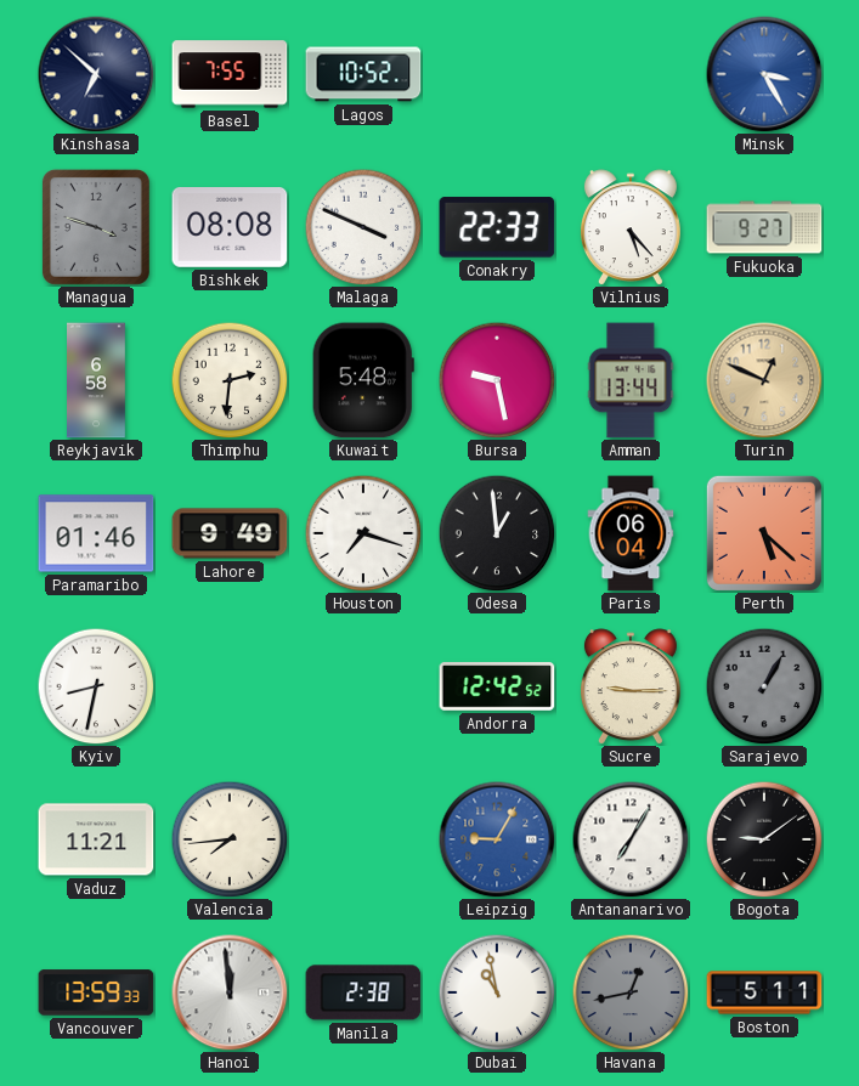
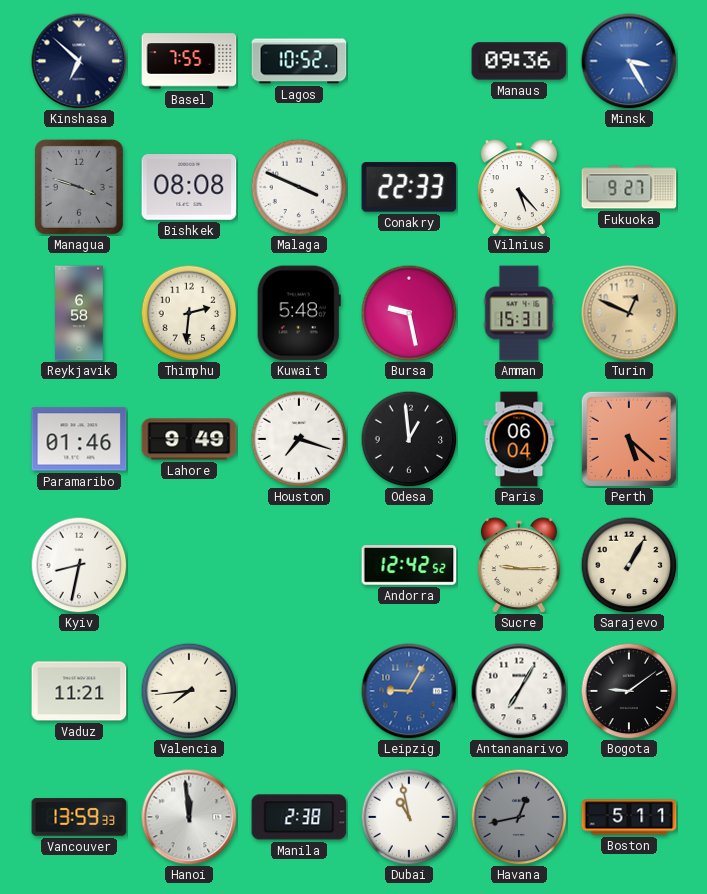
Manaus: none -> 09:36 (519, 61)
Amman: 13:44 -> 15:31 (519, 313)
Sarajevo dial: grey -> cream (629, 565)
